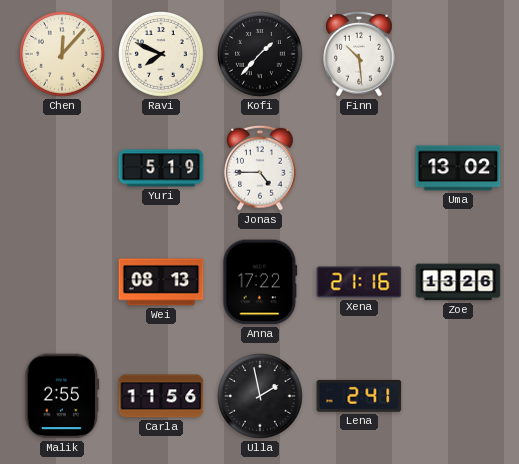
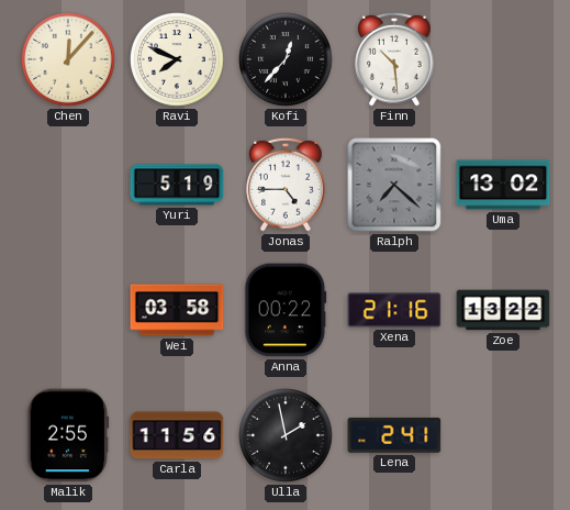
Kofi: 1:37 -> 12:37 (287, 60)
Ralph: none -> 7:22 (394, 185)
Wei: 08:13 -> 03:58 (177, 310)
Anna: 17:22 -> 00:22 (286, 310)
Zoe: 13:26 -> 13:22 (503, 310)
